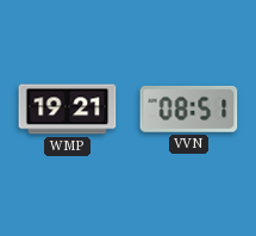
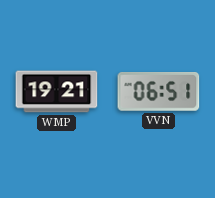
VVN: 08:51 -> 06:51 (159, 92)
